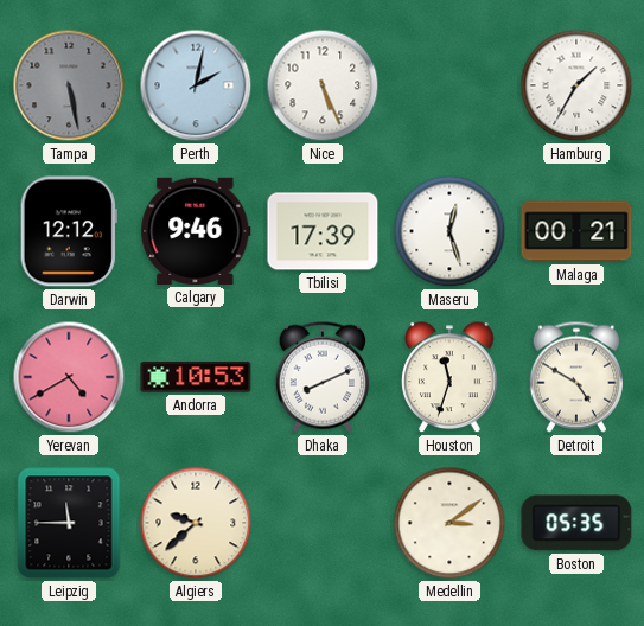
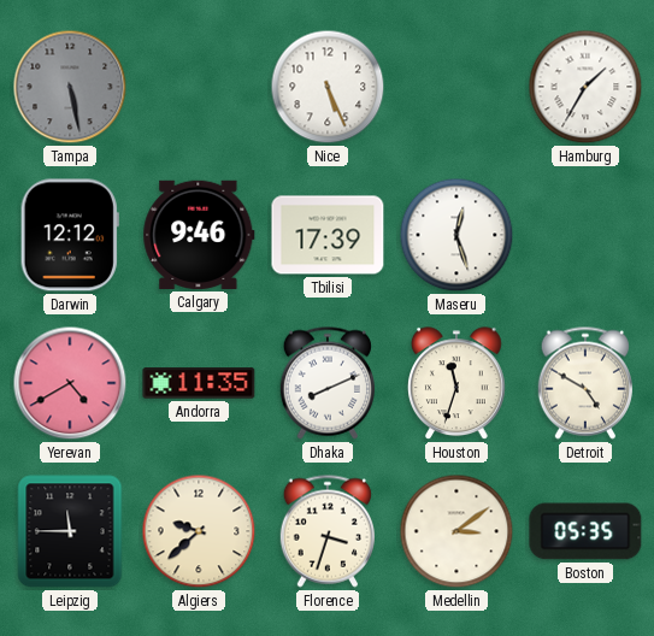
Perth: 2:02 -> none (196, 85)
Malaga: 00:21 -> none (576, 231)
Andorra: 10:53 -> 11:35 (199, 383)
Florence: none -> 3:33 (328, 531)
